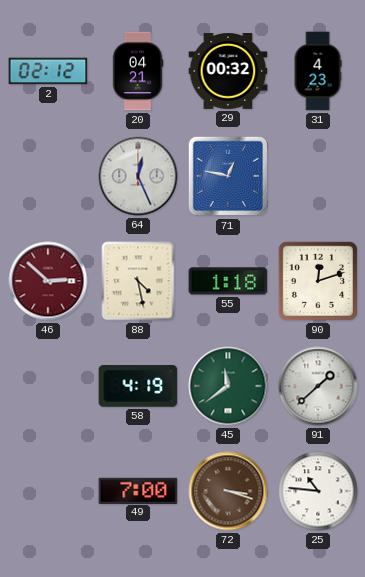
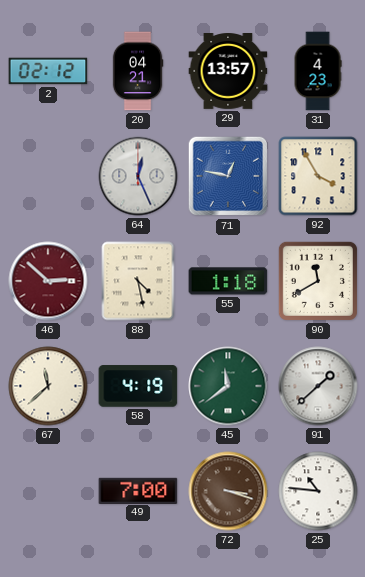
29: 00:32 -> 13:57 (228, 72)
92: none -> 3:55 (318, 176)
90: 12:12 -> 11:40 (318, 281)
67: none -> 11:38 (48, 386)
